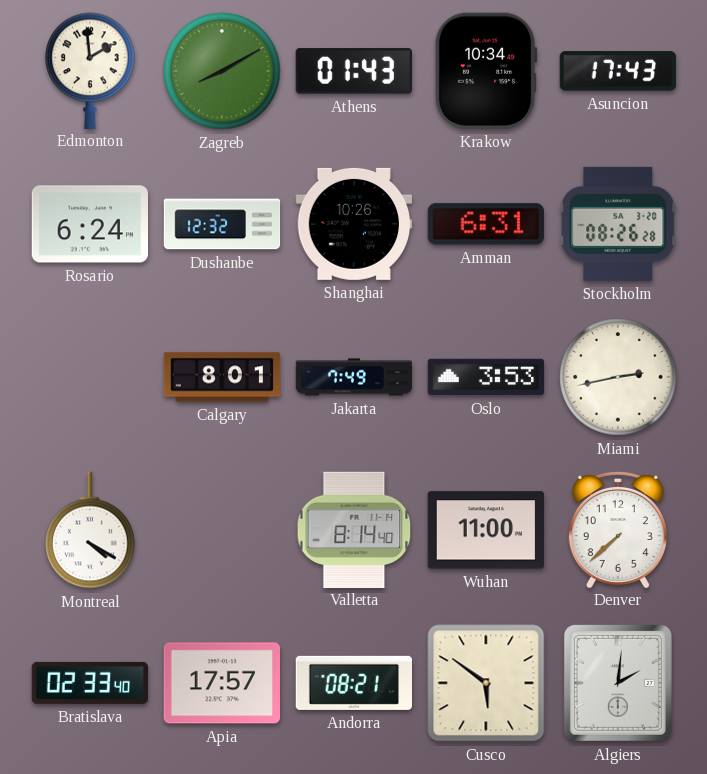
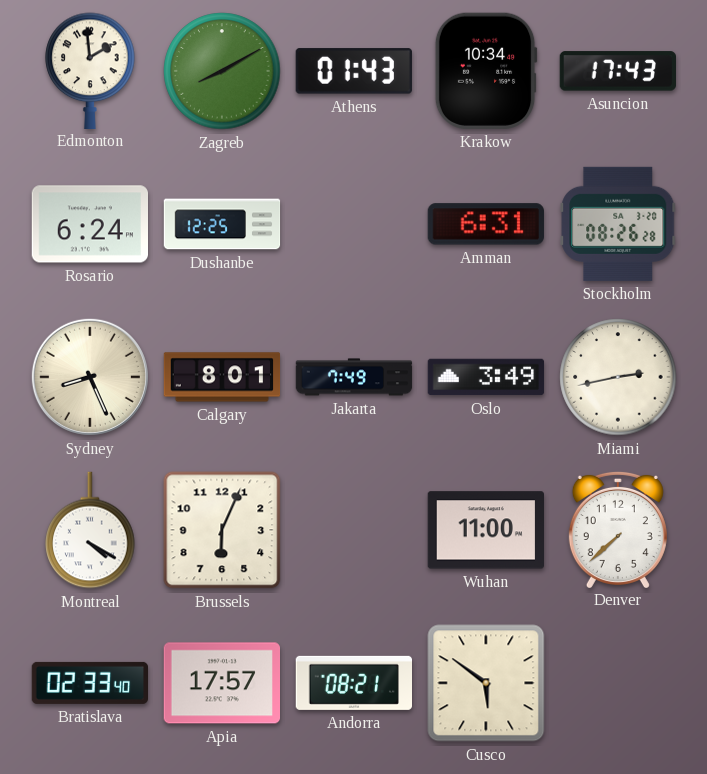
Dushanbe: 12:32 -> 12:25 (222, 224)
Shanghai: 10:26 -> none (353, 224)
Sydney: none -> 8:26 (90, 377)
Oslo: 3:53 -> 3:49 (486, 377)
Brussels: none -> 6:04 (222, 530)
Valletta: 8:14 -> none (354, 529)
Algiers: 2:01 -> none (618, 683)
